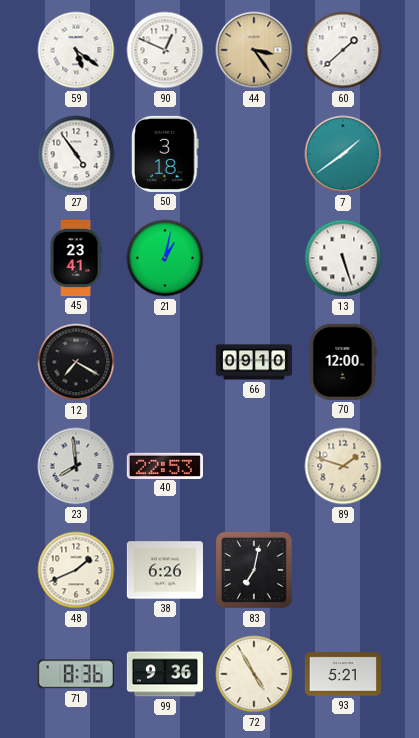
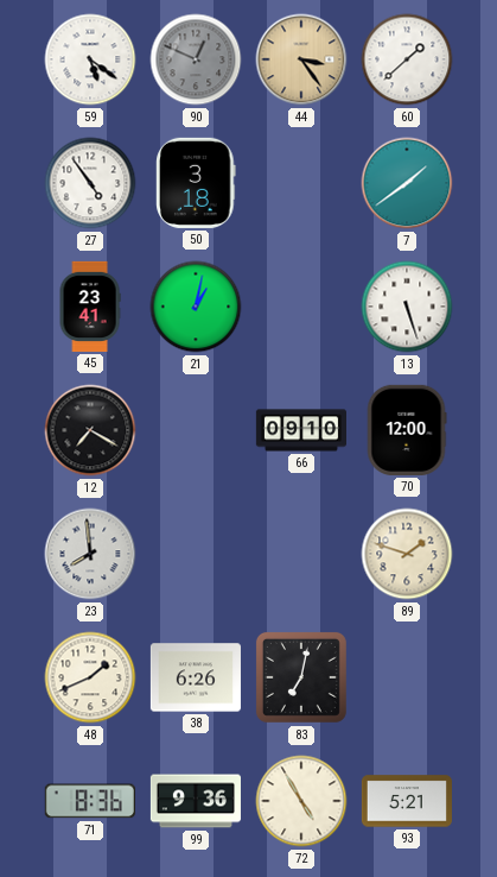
90 dial: white -> grey (196, 59)
40: 22:53 -> none (165, 465)
